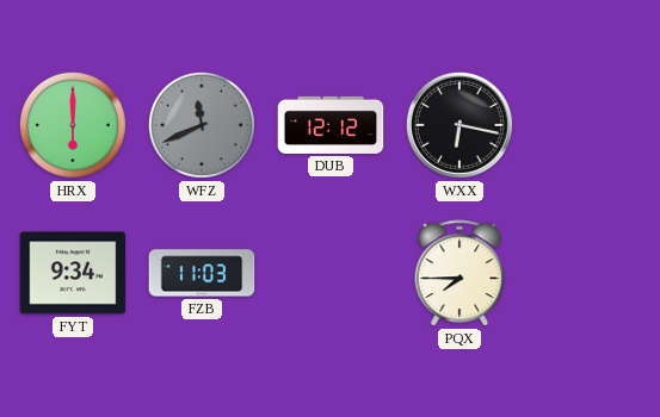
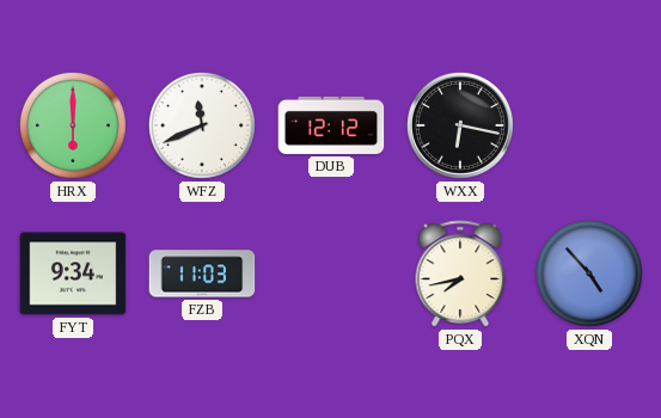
WFZ dial: grey -> white (202, 125)
PQX: 7:45 -> 7:43 (460, 275)
XQN: none -> 4:53 (589, 273)
